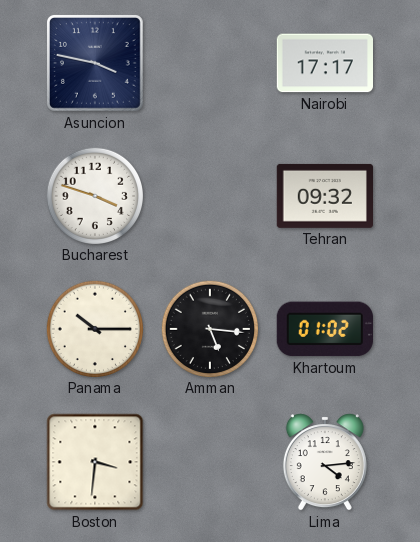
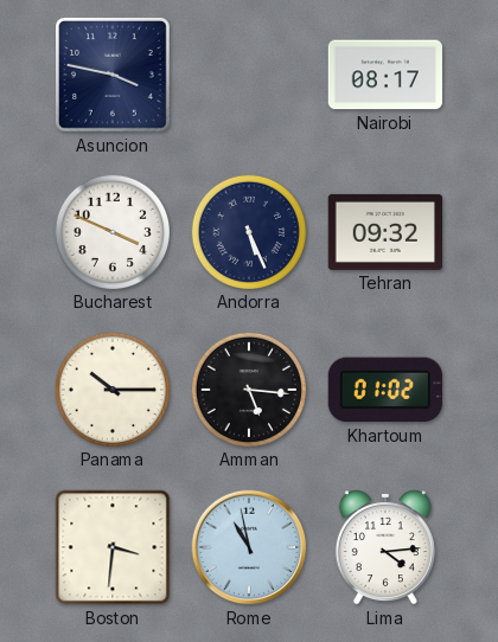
Nairobi: 17:17 -> 08:17 (384, 75)
Bucharest: 3:48 -> 3:49 (111, 231)
Andorra: none -> 5:26 (248, 231)
Rome: none -> 10:58 (249, 547)
